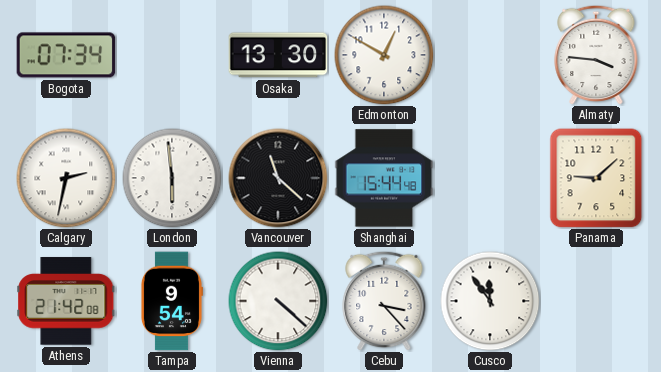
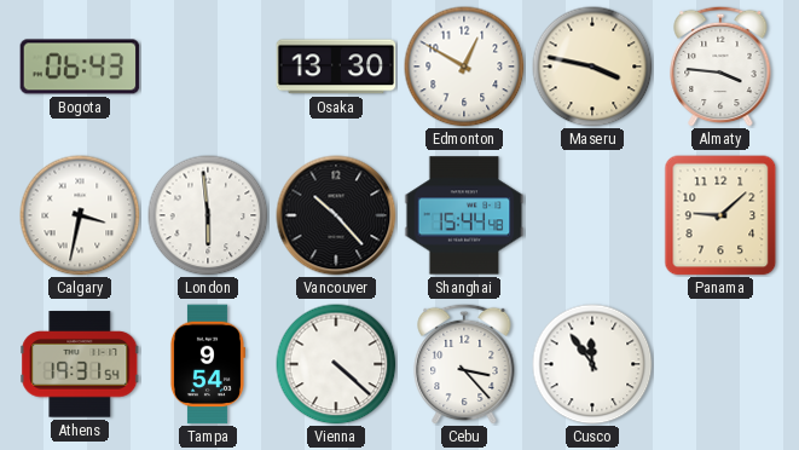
Bogota: 07:34 -> 06:43 (80, 67)
Maseru: none -> 3:47 (592, 67)
Calgary: 2:32 -> 3:32 (80, 215)
Vancouver: 11:22 -> 10:23 (336, 215)
Athens: 21:42 -> 19:31 (80, 364)
